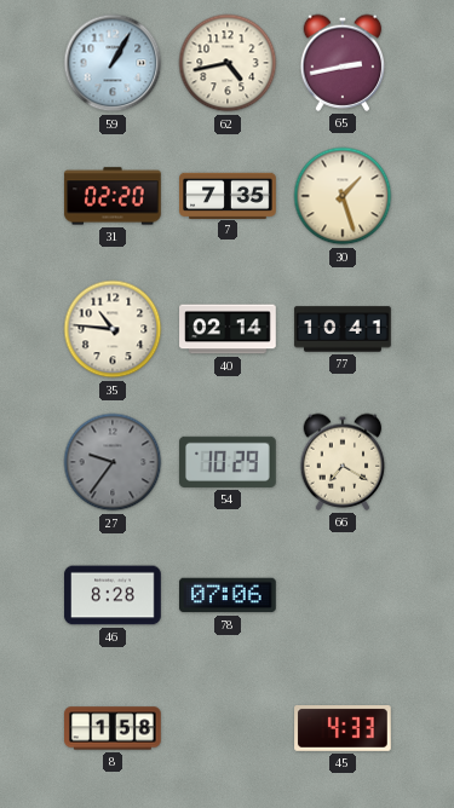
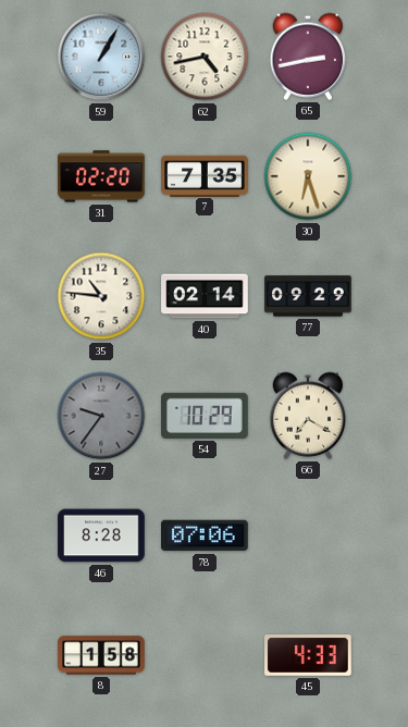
30: 1:27 -> 6:27 (308, 176)
77: 10:41 -> 09:29 (308, 296)
